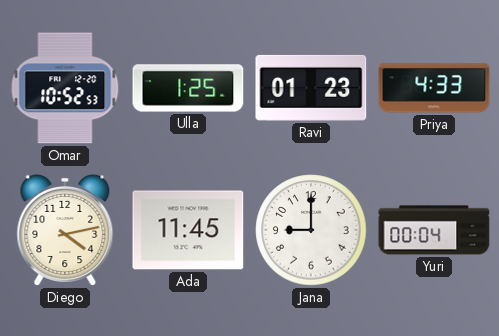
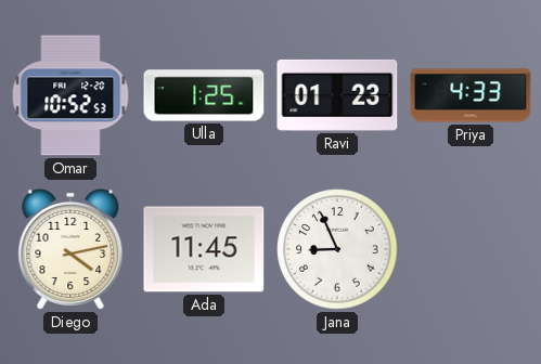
Jana: 9:00 -> 8:56 (337, 249)
Yuri: 00:04 -> none (434, 230)
